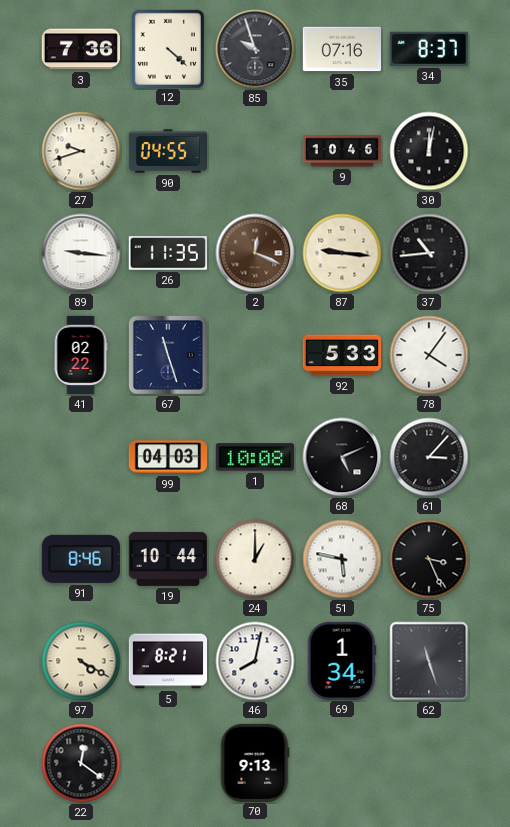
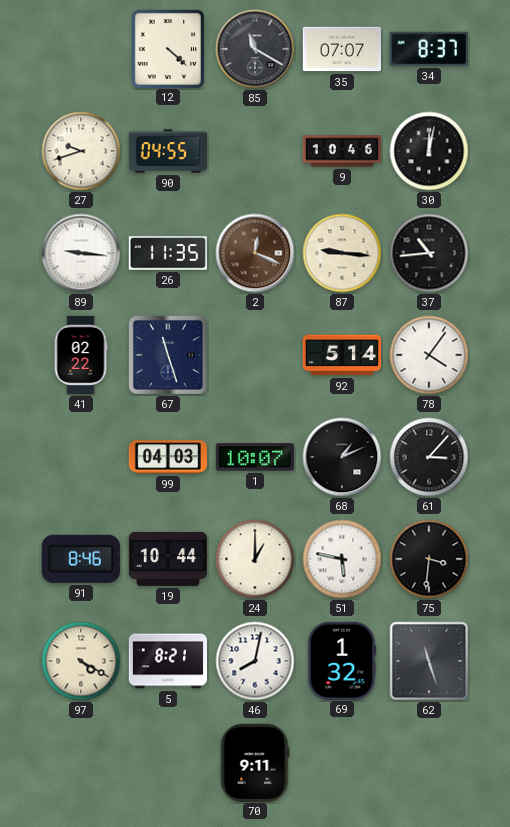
3: 7:36 -> none (80, 49)
85: 9:57 -> 11:20 (255, 49)
35: 07:16 -> 07:07 (341, 49)
92: 5:33 -> 5:14 (341, 355)
1: 10:08 -> 10:07 (254, 457)
68: 5:11 -> 1:11 (342, 457)
75: 3:26 -> 3:31 (429, 559)
69: 1:34 -> 1:32 (342, 660)
22: 12:21 -> none (81, 763)
70: 9:13 -> 9:11 (255, 762)
